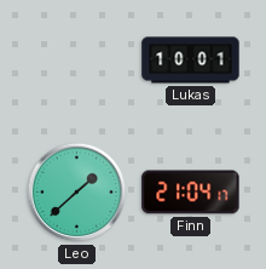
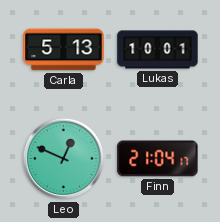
Carla: none -> 5:13 (64, 50)
Leo: 1:38 -> 12:49 (64, 159)
